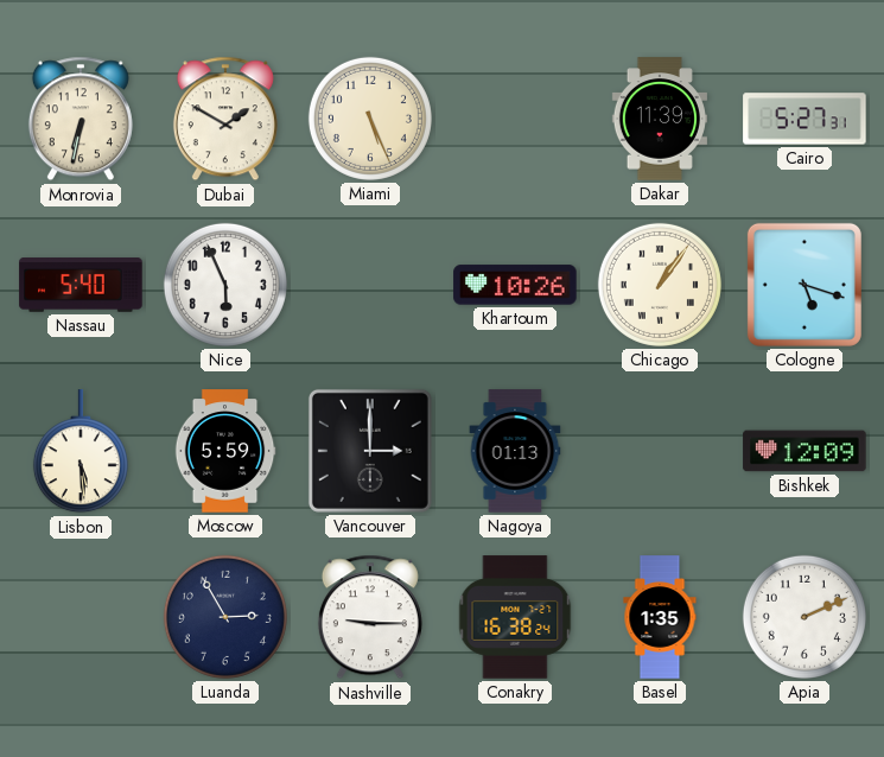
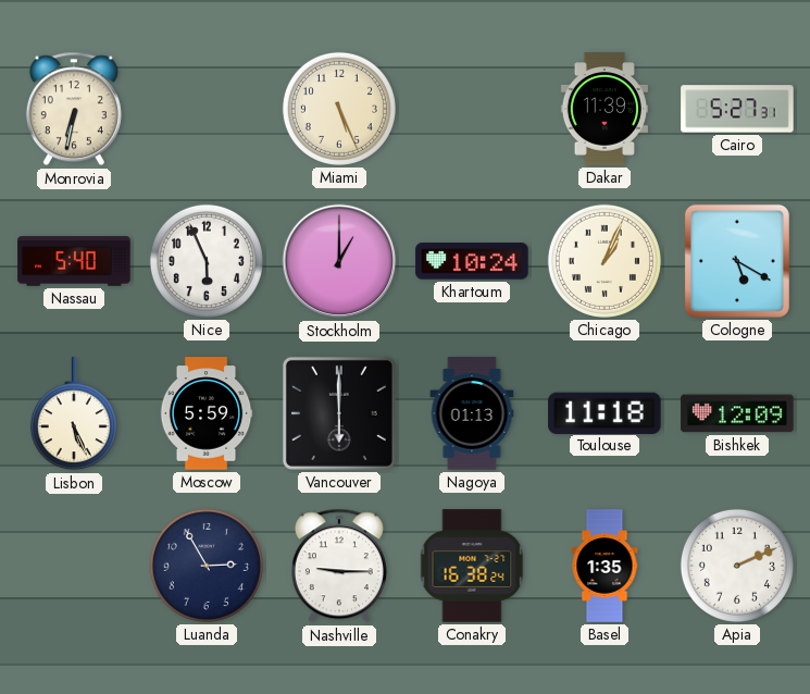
Dubai: 1:50 -> none (225, 119)
Stockholm: none -> 1:00 (339, 261)
Khartoum: 10:26 -> 10:24 (472, 261)
Chicago: 1:06 -> 1:04 (605, 261)
Cologne: 5:18 -> 5:20 (737, 261)
Lisbon: 5:29 -> 5:26 (74, 414)
Vancouver: 3:00 -> 6:00 (339, 413)
Toulouse: none -> 11:18 (605, 412)
